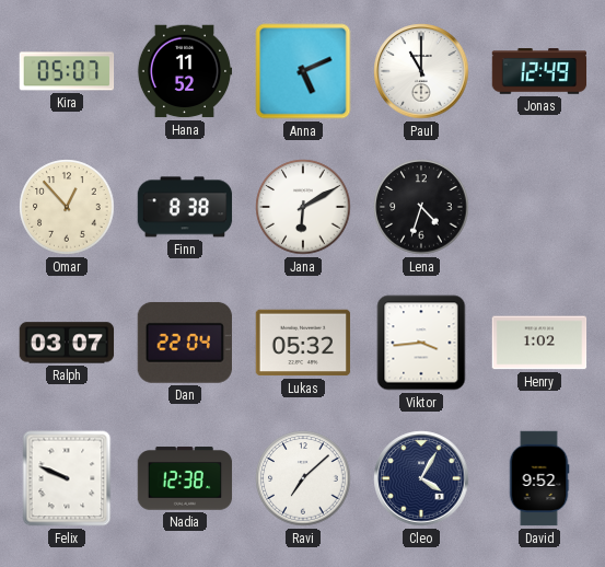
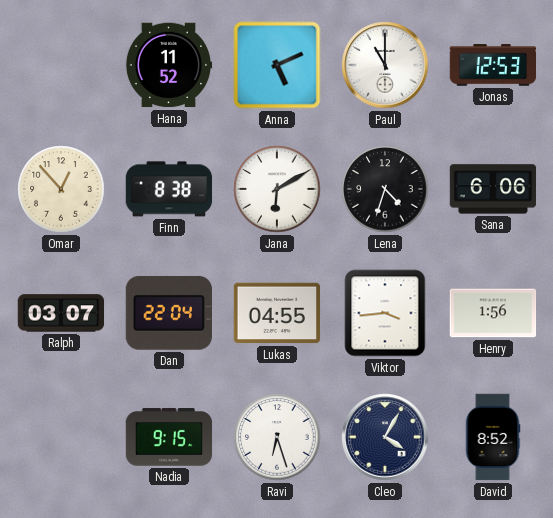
Kira: 05:07 -> none (67, 71)
Jonas: 12:49 -> 12:53 (493, 65)
Sana: none -> 6:06 (493, 189)
Lukas: 05:32 -> 04:55 (277, 313)
Henry: 1:02 -> 1:56 (493, 313)
Felix: 9:49 -> none (67, 478)
Nadia: 12:38 -> 9:15 (169, 437)
Ravi: 7:08 -> 6:27 (277, 437)
David: 9:52 -> 8:52 (493, 437)
